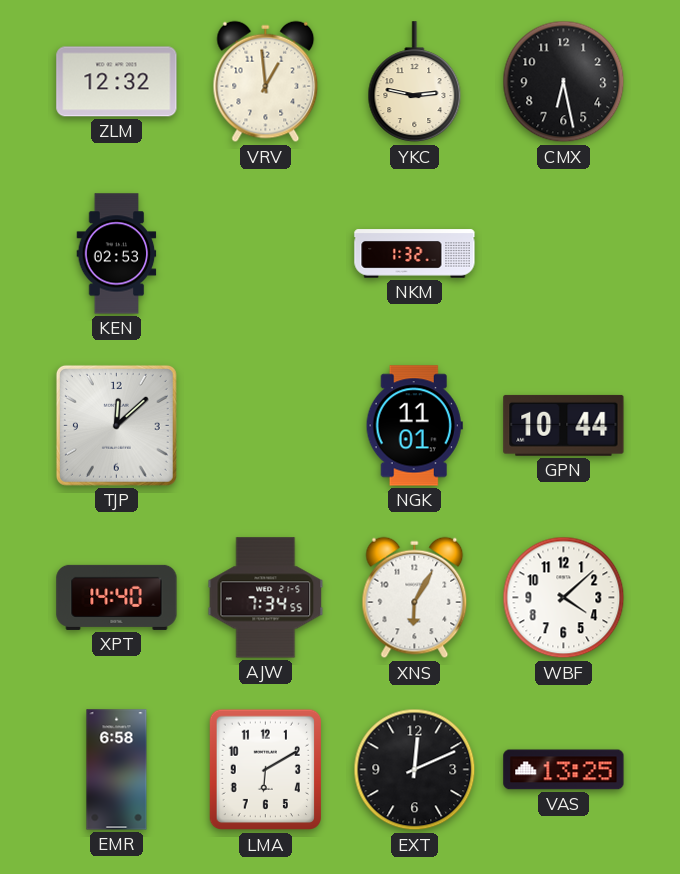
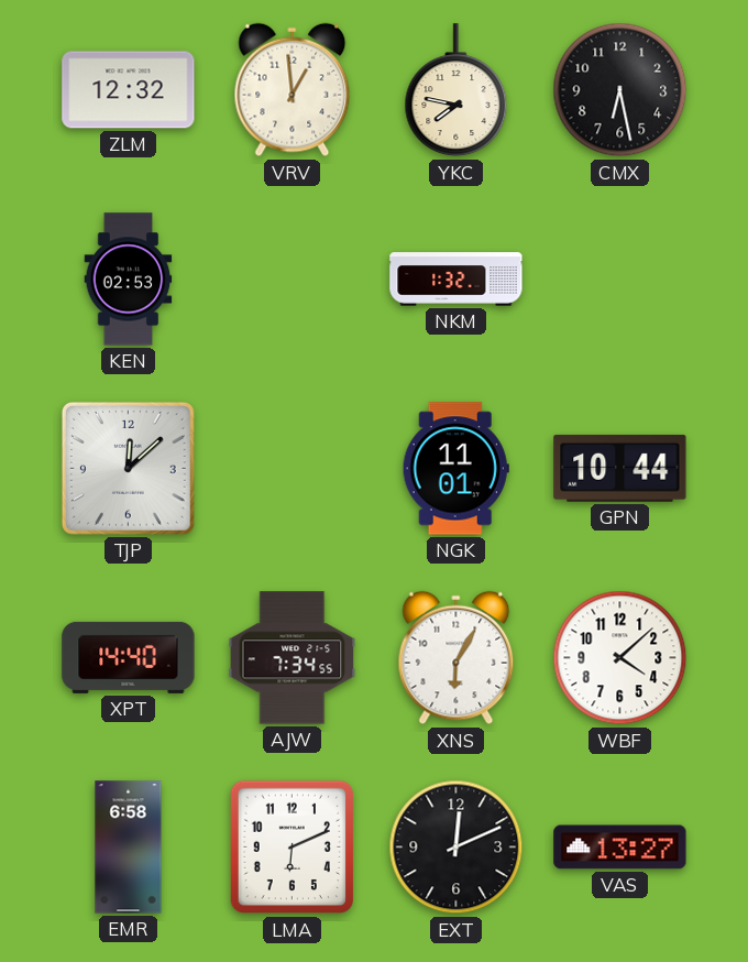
YKC: 2:47 -> 7:47 (457, 90)
LMA: 6:10 -> 6:11 (291, 848)
VAS: 13:25 -> 13:27 (620, 848)
